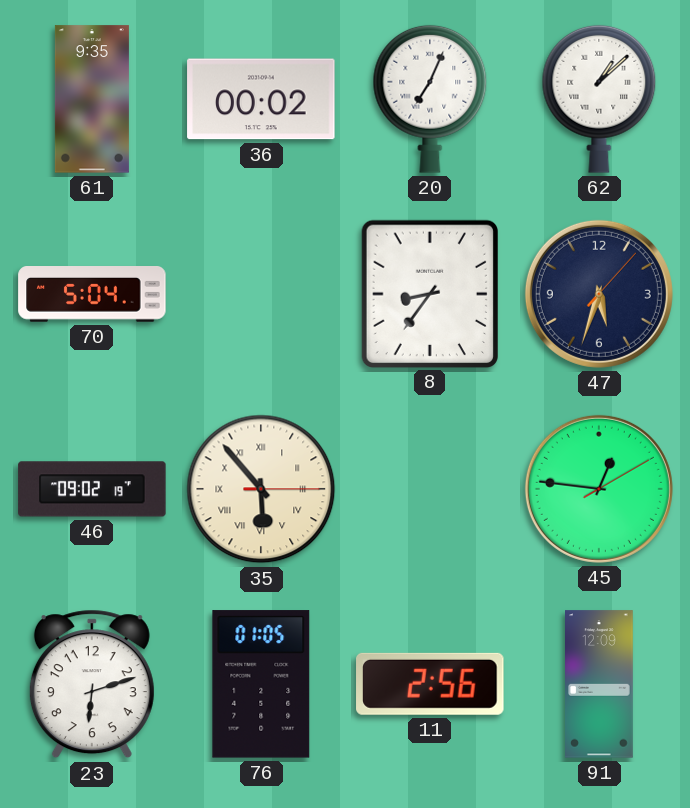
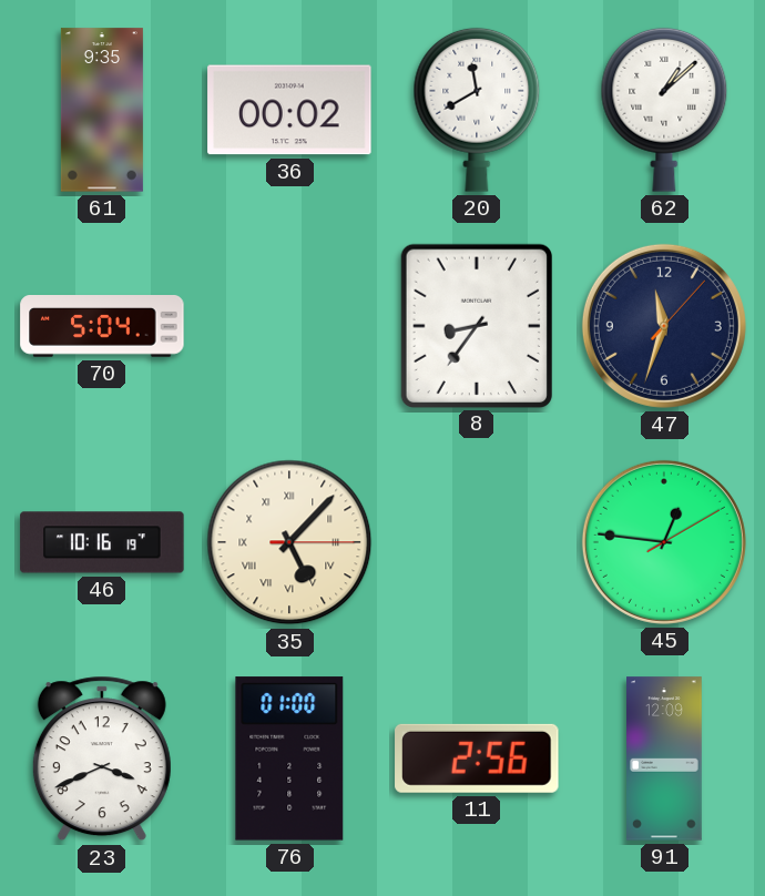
20: 7:04 -> 11:40 (477, 110)
47: 5:33 -> 11:33 (664, 326)
46: 09:02 -> 10:16 (102, 542)
35: 5:53 -> 5:07 (289, 542)
23: 6:12 -> 3:41 (102, 758)
76: 01:05 -> 01:00 (289, 758)
